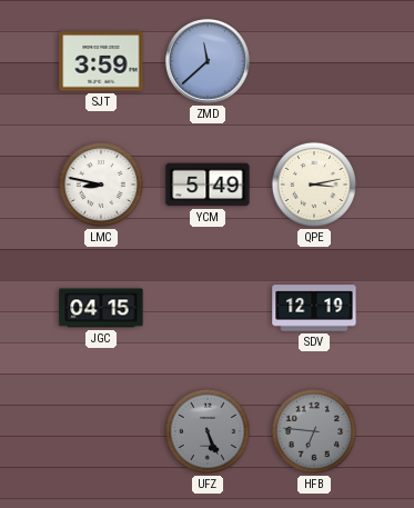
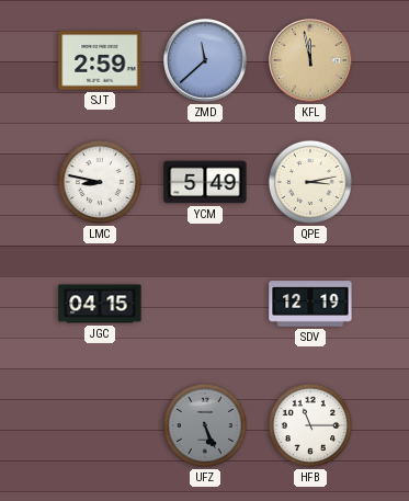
SJT: 3:59 -> 2:59 (100, 60)
KFL: none -> 11:58 (311, 61)
HFB: 6:46 -> 11:15 (310, 425)
HFB dial: grey -> white (310, 425)
